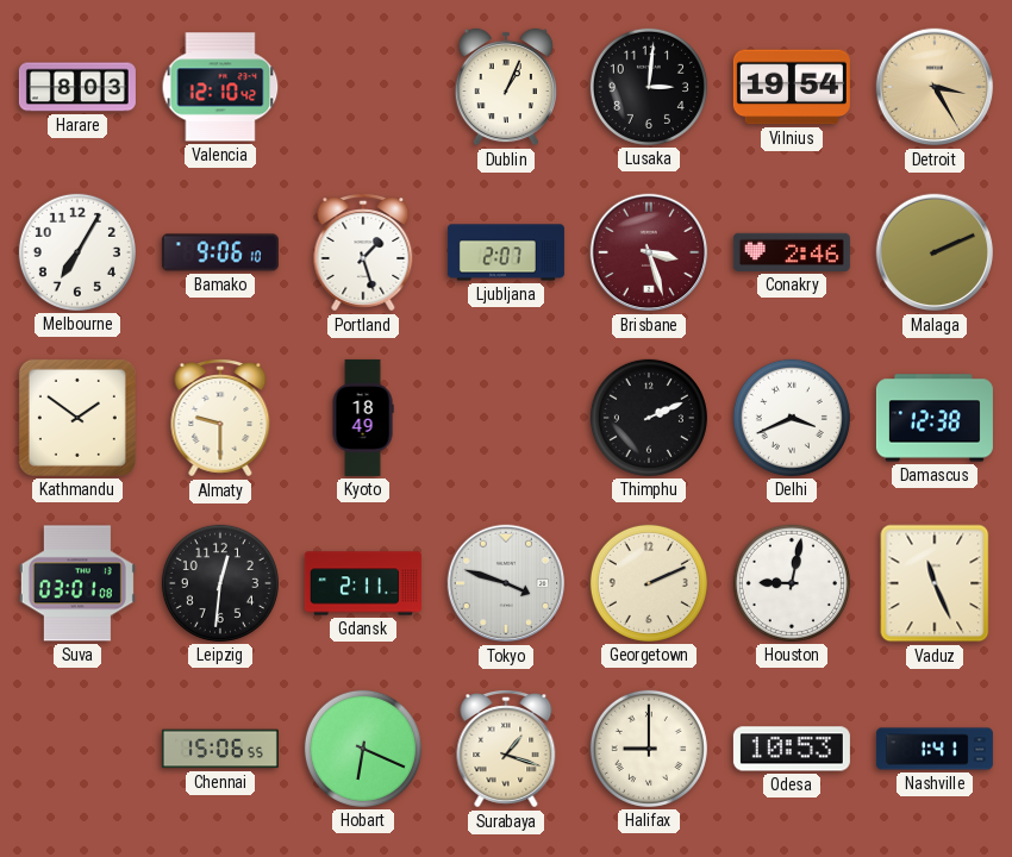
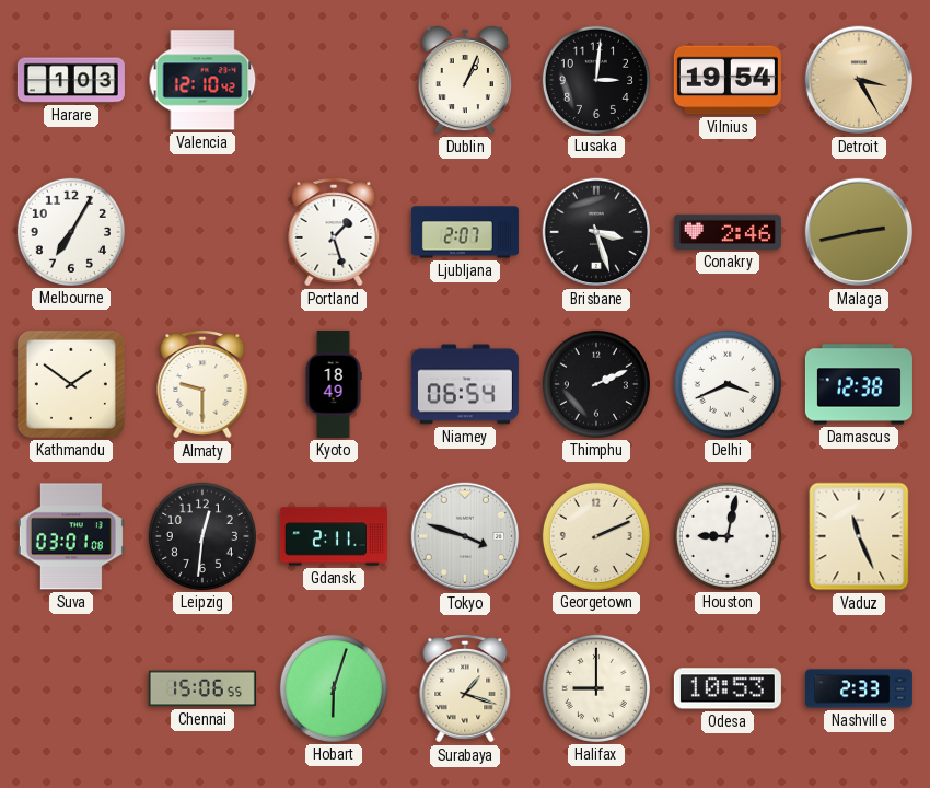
Harare: 8:03 -> 1:03 (71, 80)
Bamako: 9:06 -> none (220, 252)
Brisbane dial: burgundy -> black (596, 232)
Malaga: 2:11 -> 2:43 (859, 232)
Niamey: none -> 06:54 (465, 384)
Hobart: 6:19 -> 6:03 (334, 688)
Nashville: 1:41 -> 2:33 (859, 688)
